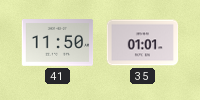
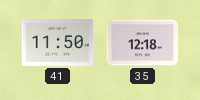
35: 01:01 -> 12:18 (143, 43)
